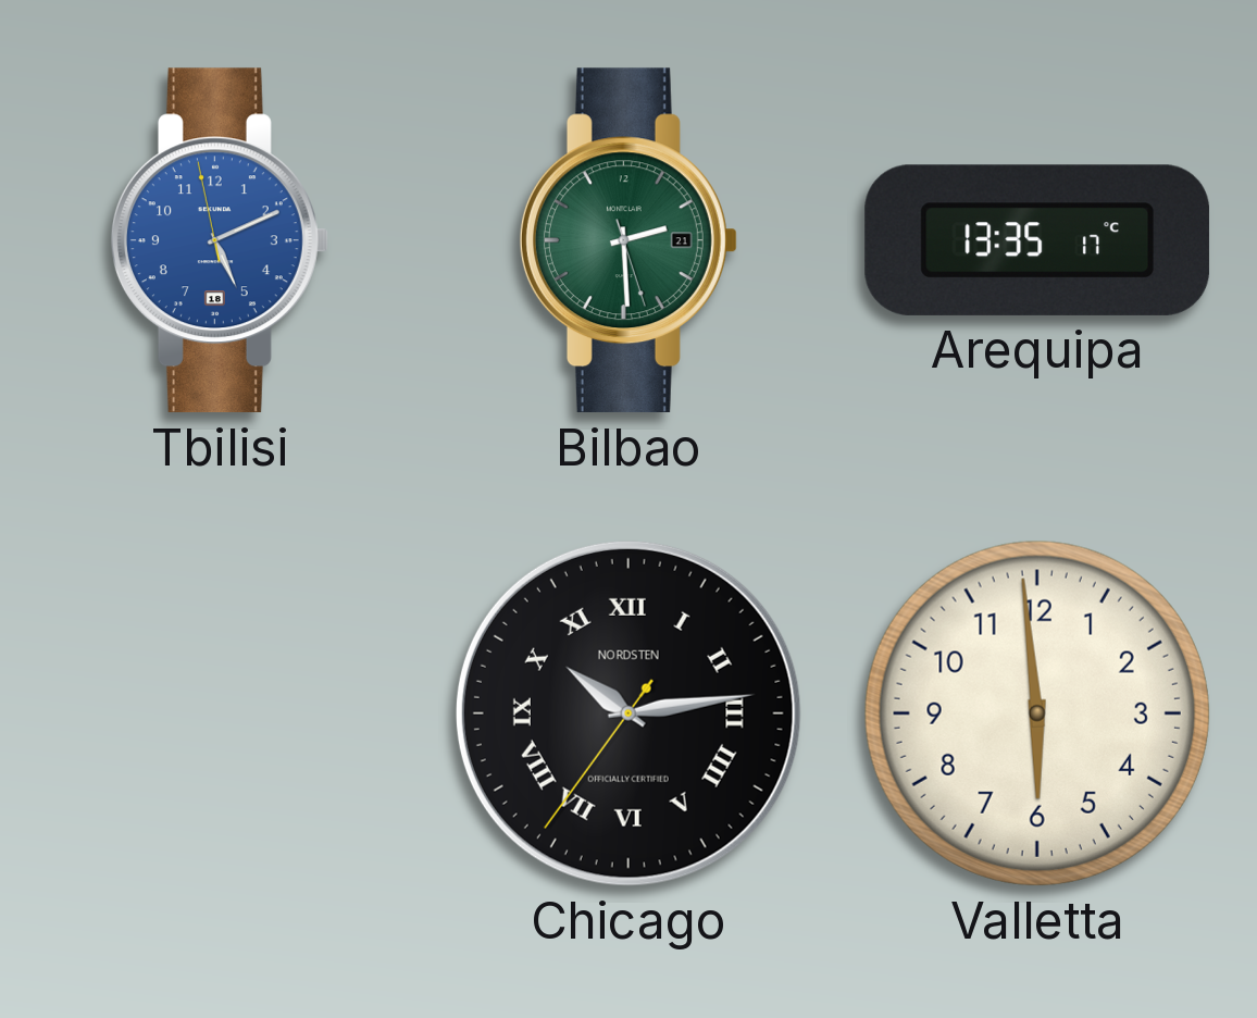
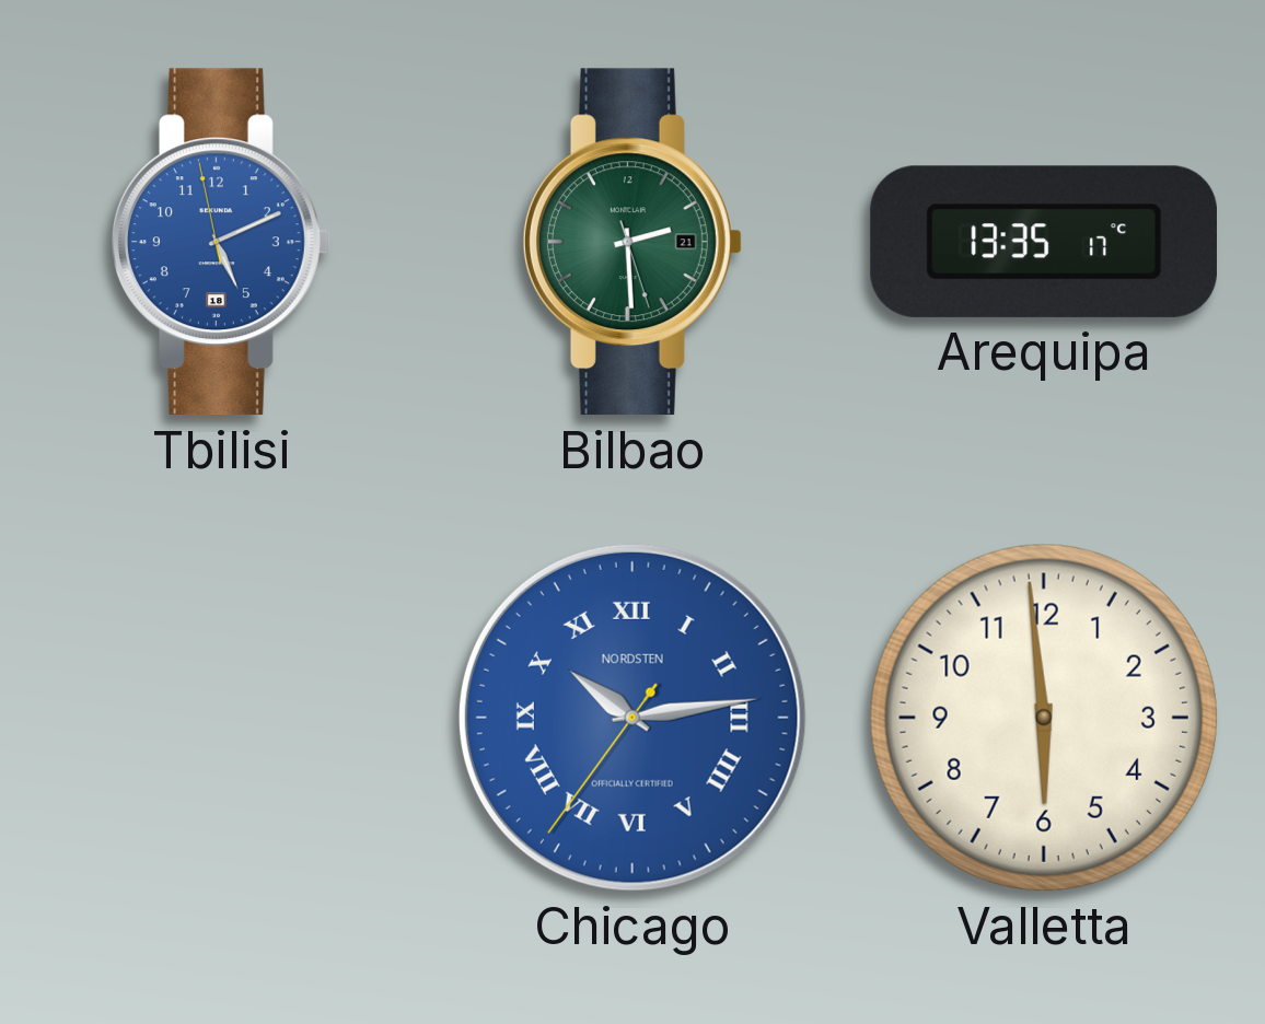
Chicago dial: black -> blue (632, 718)
